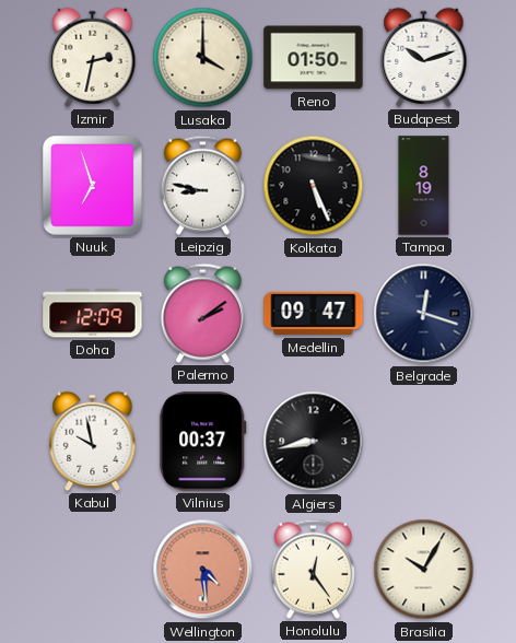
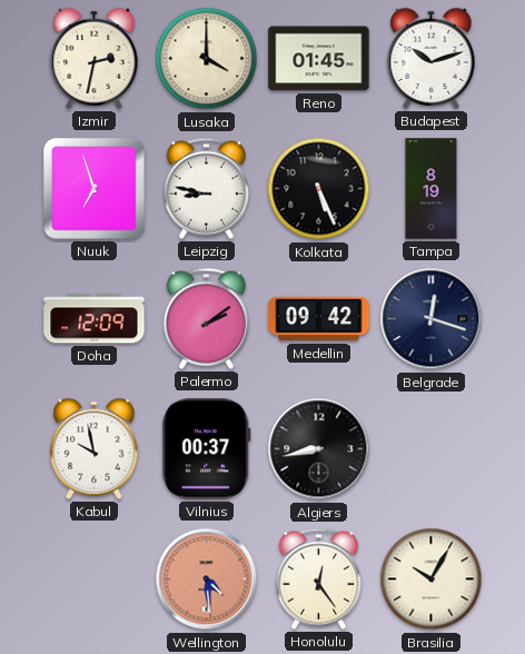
Reno: 01:50 -> 01:45 (319, 59)
Medellin: 09:47 -> 09:42 (319, 319)
